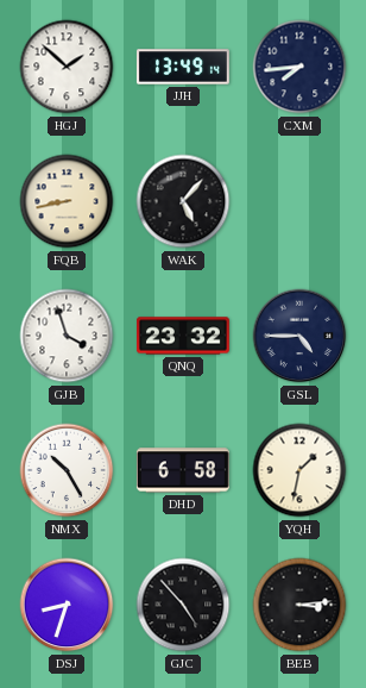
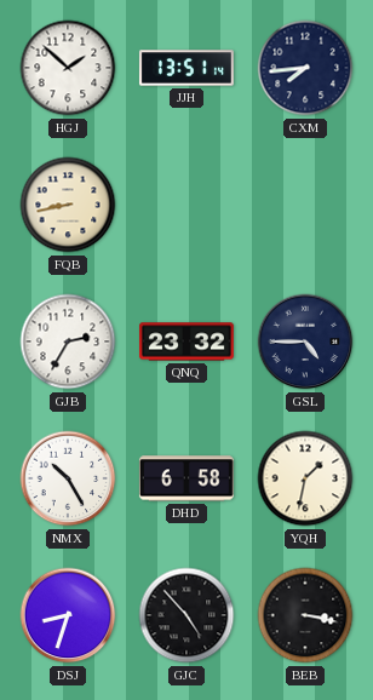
JJH: 13:49 -> 13:51 (187, 68)
WAK: 5:07 -> none (183, 201)
GJB: 3:57 -> 2:35 (68, 342)
BEB: 3:14 -> 3:17 (305, 615)
